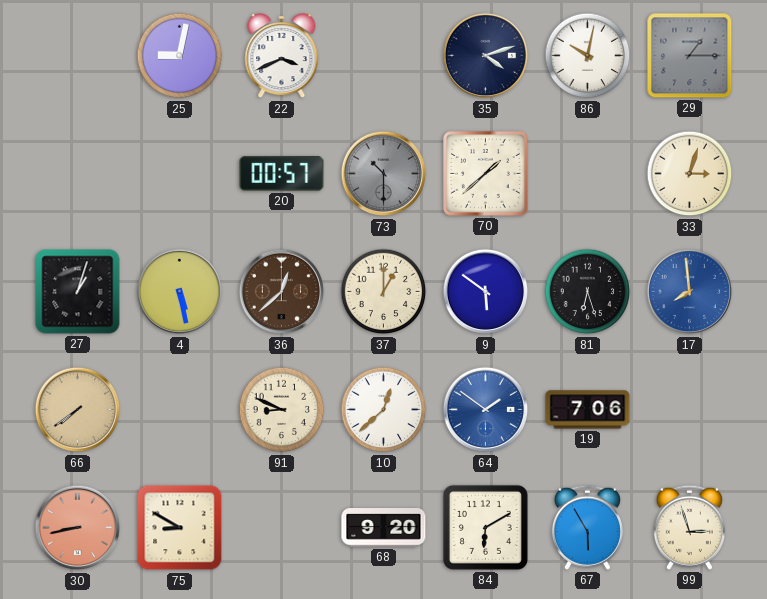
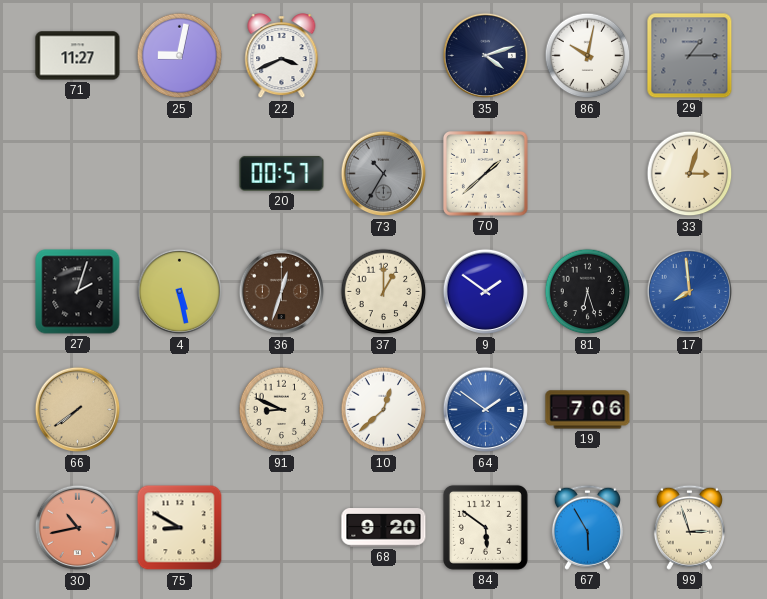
71: none -> 11:27 (78, 56)
73: 10:30 -> 10:35 (384, 174)
27: 1:03 -> 2:03 (78, 292)
36: 12:38 -> 12:33 (282, 292)
9: 5:51 -> 1:51 (486, 292)
30: 8:43 -> 10:43 (78, 528)
84: 6:10 -> 5:51 (485, 527)
